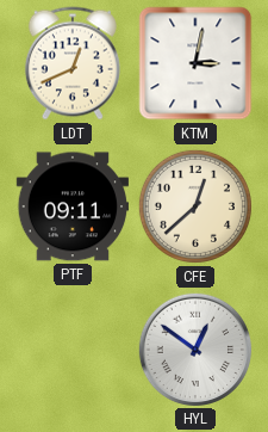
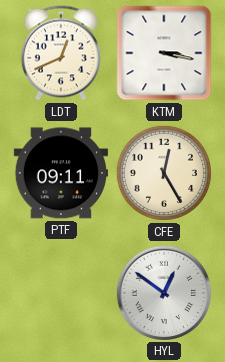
KTM: 3:02 -> 3:17 (164, 53)
CFE: 12:38 -> 12:25 (164, 173)
